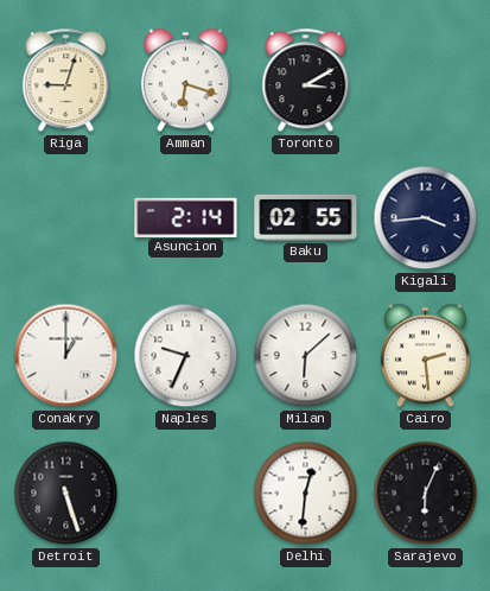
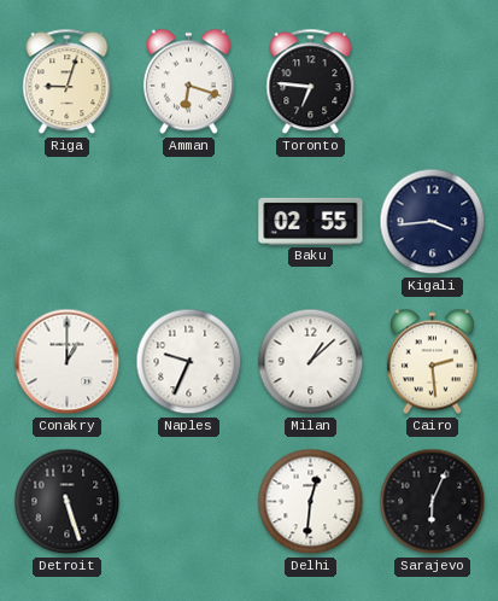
Toronto: 3:10 -> 6:46 (311, 82)
Asuncion: 2:14 -> none (186, 217)
Milan: 6:08 -> 1:08 (311, 362)
